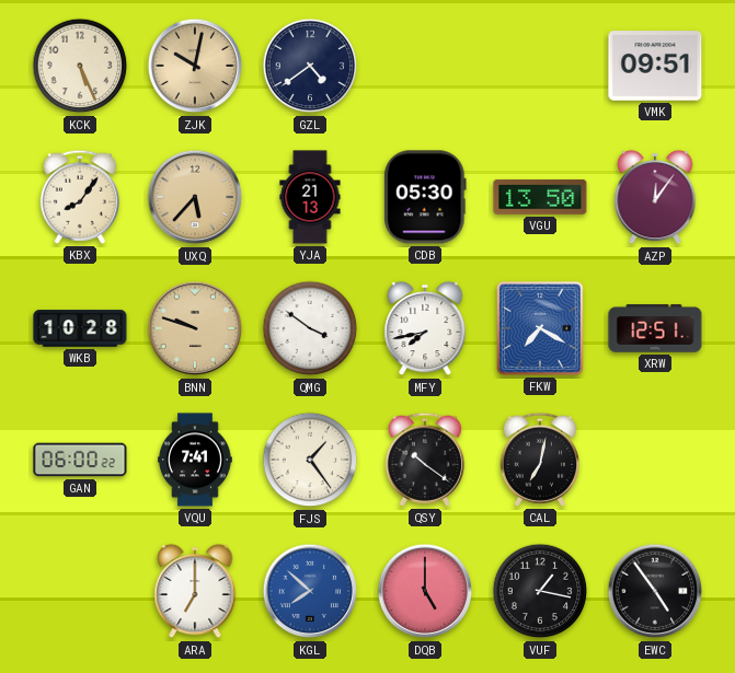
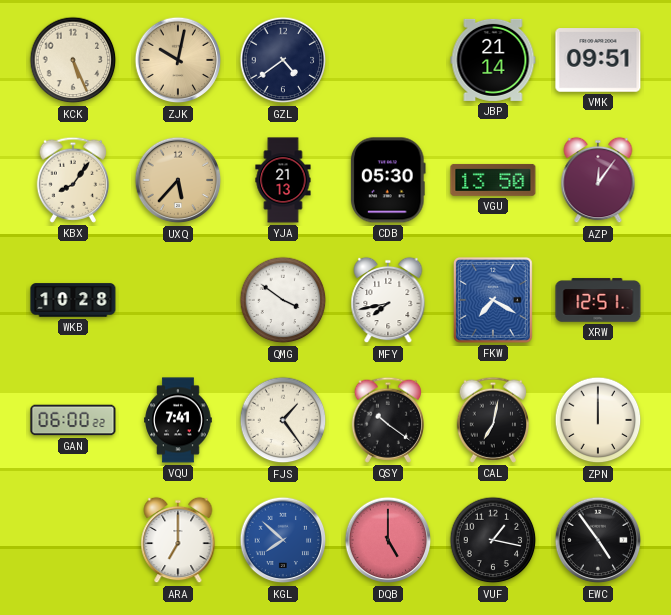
JBP: none -> 21:14 (493, 60)
BNN: 9:48 -> none (195, 328)
ZPN: none -> 12:00 (598, 420)
